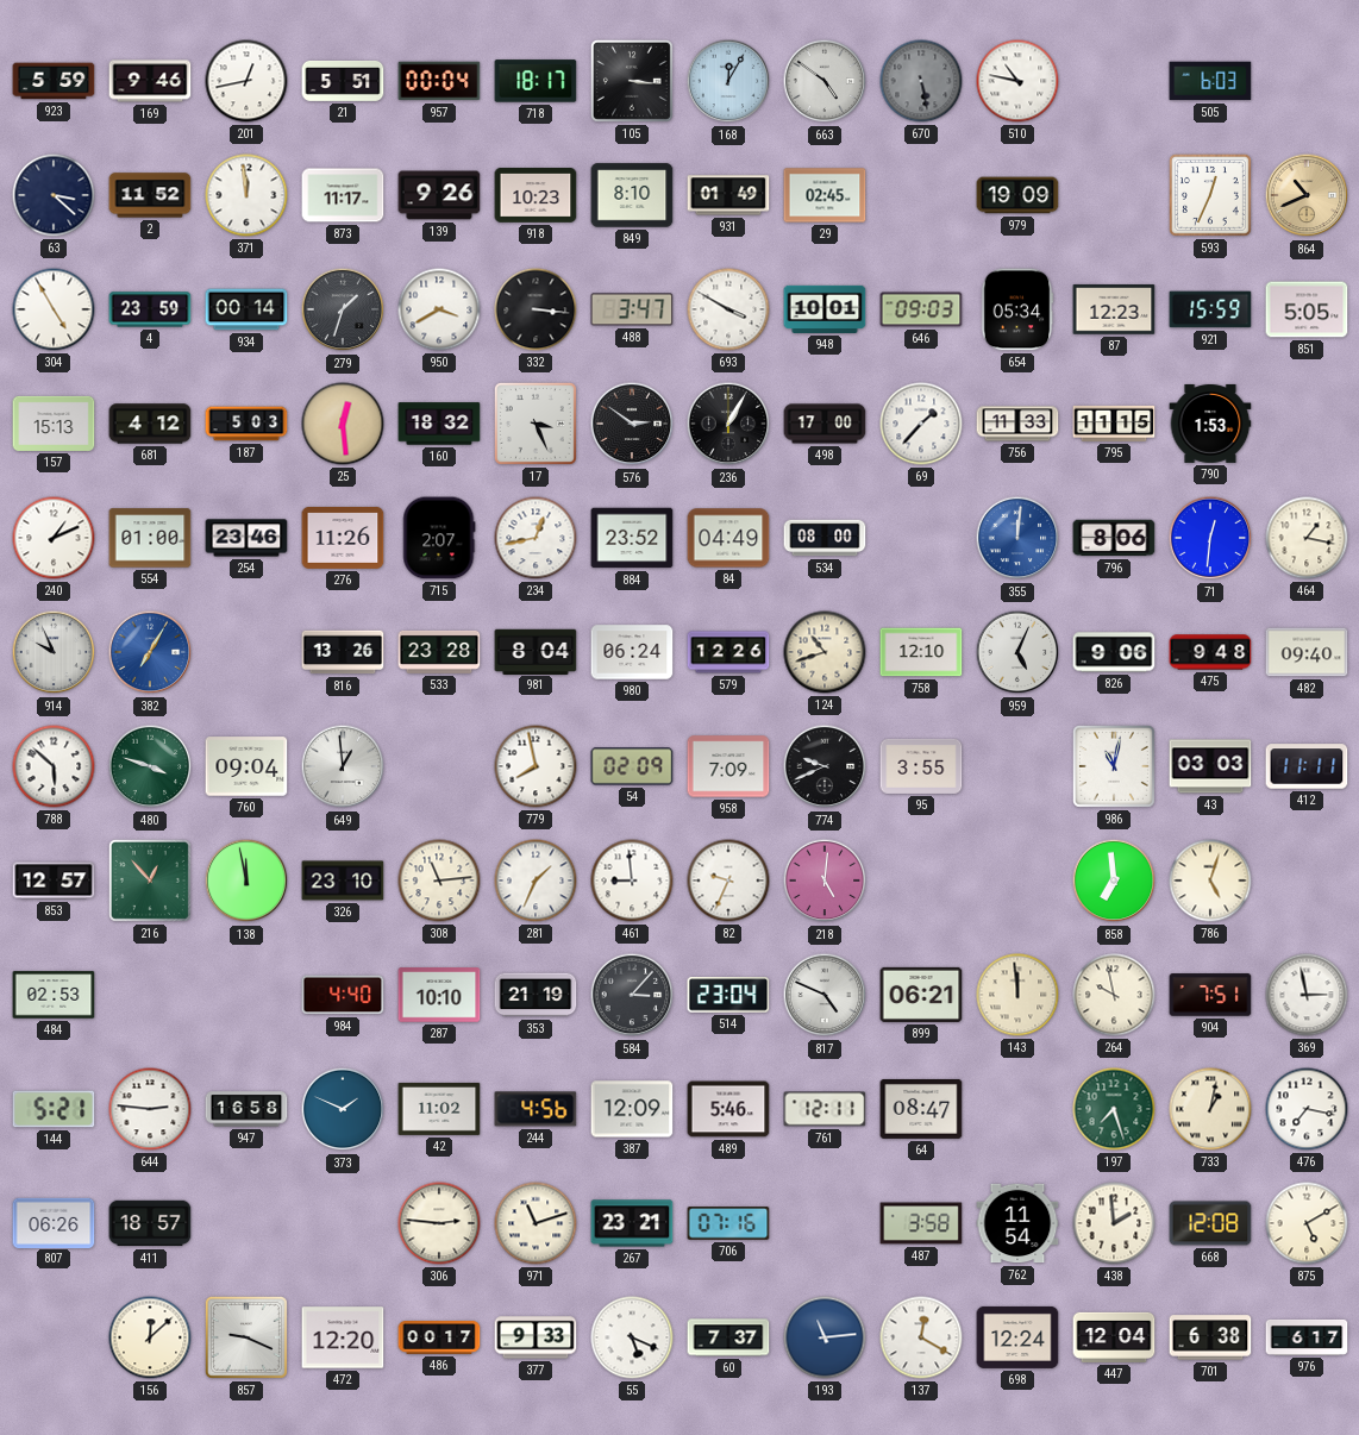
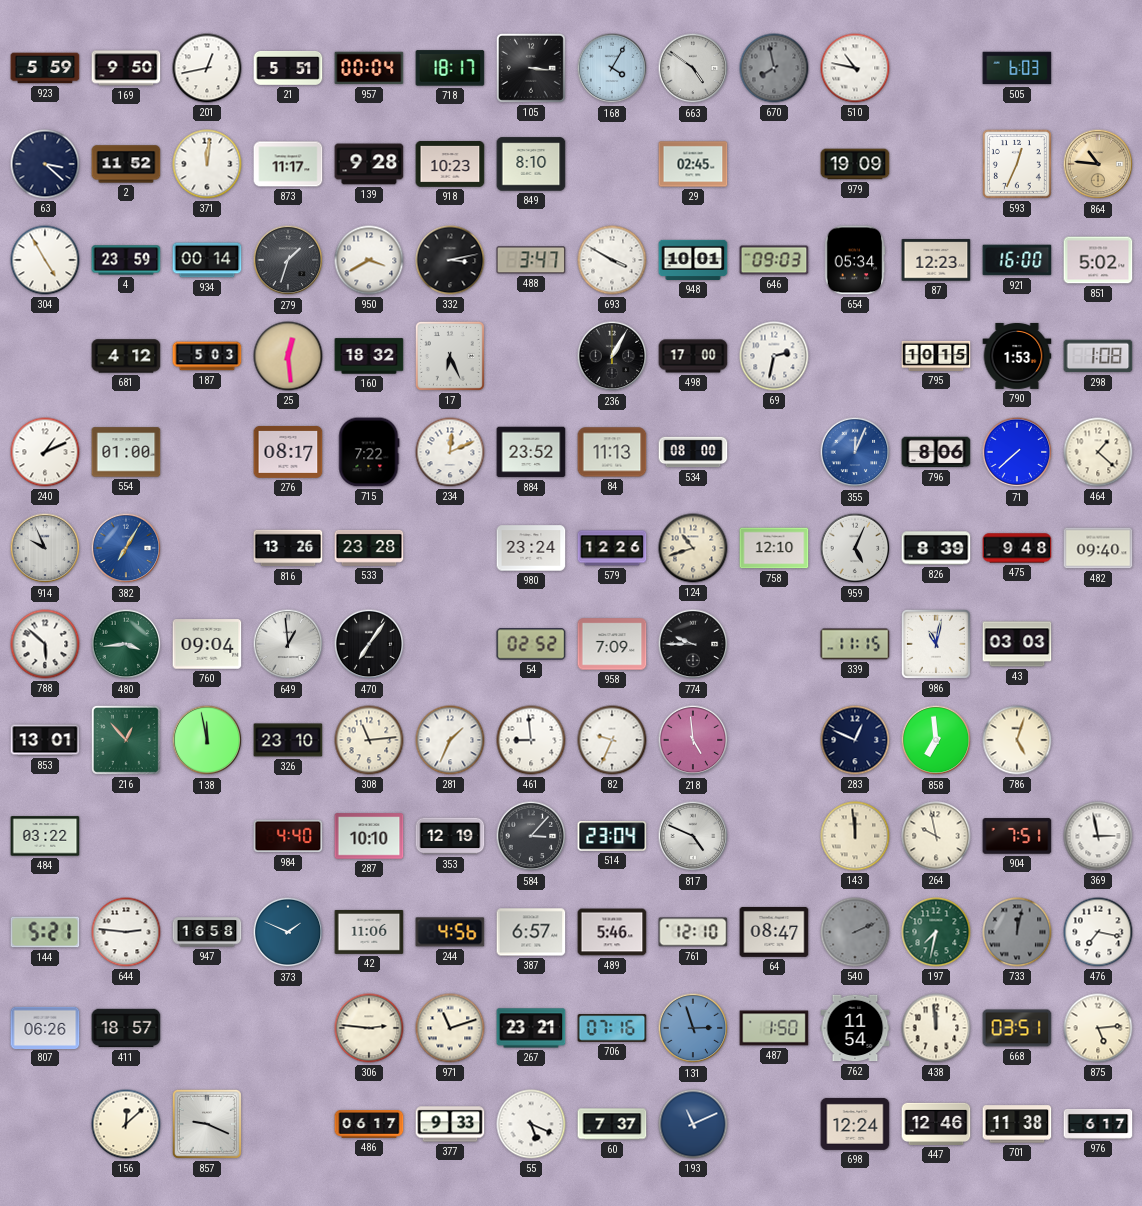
169: 9:46 -> 9:50 (126, 68)
168: 12:05 -> 4:05 (612, 68)
670: 5:28 -> 7:58 (774, 68)
371: 11:59 -> 12:01 (207, 164)
139: 9:26 -> 9:28 (369, 164)
931: 01:49 -> none (728, 195)
864: 10:41 -> 10:46 (1098, 164)
332: 3:16 -> 3:13 (450, 260)
921: 15:59 -> 16:00 (1017, 260)
851: 5:05 -> 5:02 (1098, 260)
157: 15:13 -> none (54, 424)
17: 3:26 -> 6:26 (450, 356)
576: 2:51 -> none (632, 424)
69: 1:37 -> 2:32 (774, 356)
756: 11:33 -> none (1017, 424)
795: 11:15 -> 10:15 (936, 356)
298: none -> 1:08 (1098, 356)
254: 23:46 -> none (246, 538)
276: 11:26 -> 08:17 (288, 452)
715: 2:07 -> 7:22 (369, 452)
234: 12:43 -> 12:11 (450, 452)
84: 04:49 -> 11:13 (612, 452)
355: 12:01 -> 12:04 (855, 452)
71: 12:31 -> 7:38 (1017, 452)
464: 1:17 -> 1:22 (1098, 452)
981: 8:04 -> none (536, 651)
980: 06:24 -> 23:24 (531, 548)
826: 9:06 -> 8:39 (936, 548)
480: 3:48 -> 3:44 (126, 644)
470: none -> 7:06 (369, 644)
779: 7:58 -> none (536, 766)
54: 02:09 -> 02:52 (531, 644)
774: 9:41 -> 9:45 (693, 644)
95: 3:55 -> none (921, 766)
339: none -> 11:15 (855, 644)
412: 11:11 -> none (1307, 766)
853: 12:57 -> 13:01 (45, 740)
218: 5:01 -> 4:59 (693, 740)
283: none -> 12:49 (855, 740)
484: 02:53 -> 03:22 (45, 836)
353: 21:19 -> 12:19 (450, 836)
899: 06:21 -> none (921, 995)
42: 11:02 -> 11:06 (369, 932)
387: 12:09 -> 6:57 (531, 932)
761: 12:11 -> 12:10 (693, 932)
540: none -> 2:11 (855, 932)
197: 7:27 -> 7:32 (936, 932)
733: 1:02 -> 12:02 (1017, 932)
733 dial: cream -> grey (1017, 932)
131: none -> 2:57 (693, 1028)
487: 3:58 -> 1:50 (774, 1028)
438: 1:59 -> 11:59 (936, 1028)
668: 12:08 -> 03:51 (1017, 1028)
875: 5:10 -> 5:14 (1098, 1028)
472: 12:20 -> none (343, 1337)
486: 00:17 -> 06:17 (369, 1125)
193: 11:14 -> 11:11 (693, 1124)
137: 12:20 -> none (921, 1337)
447: 12:04 -> 12:46 (936, 1124)
701: 6:38 -> 11:38 (1017, 1124)
